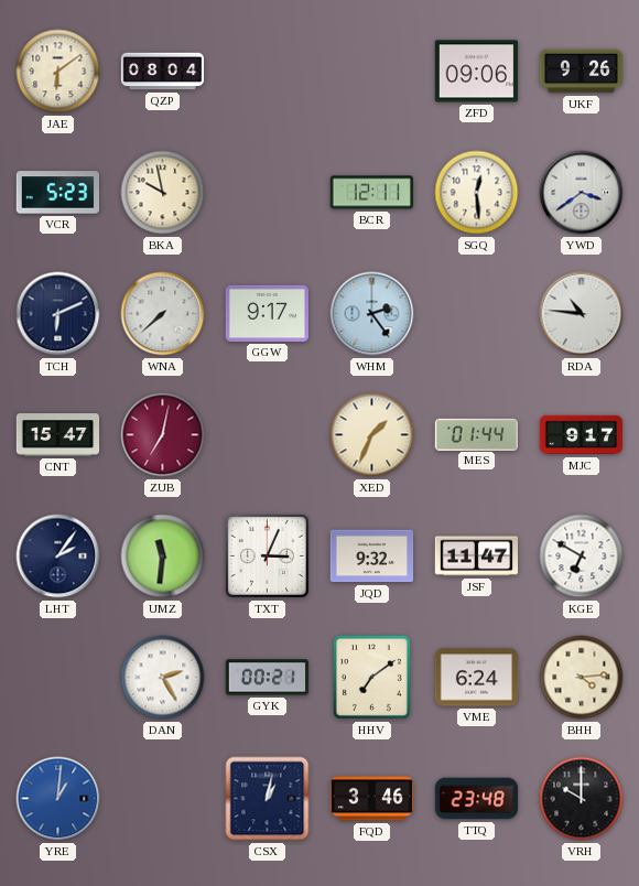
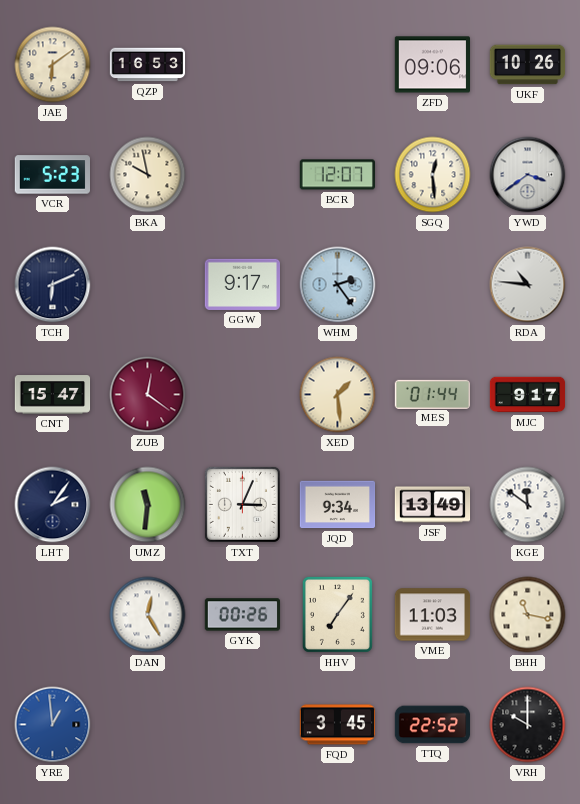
QZP: 08:04 -> 16:53 (148, 65)
UKF: 9:26 -> 10:26 (528, 65)
BCR: 12:11 -> 12:07 (337, 175)
WNA: 7:38 -> none (163, 314)
ZUB: 7:02 -> 12:21 (148, 395)
XED: 1:34 -> 1:29 (338, 395)
JQD: 9:32 -> 9:34 (338, 505)
JSF: 11:47 -> 13:49 (433, 505)
KGE: 6:50 -> 11:51 (528, 505)
DAN: 2:25 -> 12:25 (148, 615)
GYK: 00:21 -> 00:26 (243, 615)
HHV: 7:09 -> 7:06 (337, 614)
VME: 6:24 -> 11:03 (433, 615)
BHH: 4:14 -> 11:17 (528, 615)
YRE: 1:01 -> 12:59 (53, 725)
CSX: 1:02 -> none (268, 799)
FQD: 3:46 -> 3:45 (338, 725)
TTQ: 23:48 -> 22:52 (433, 725)
